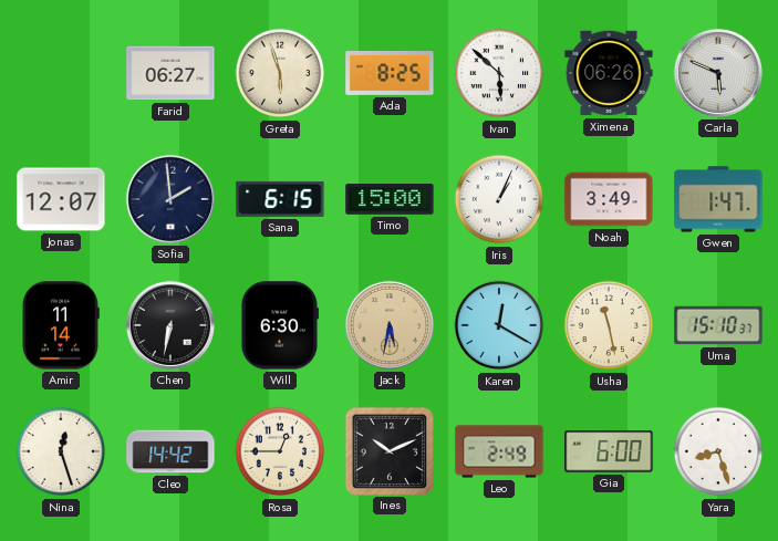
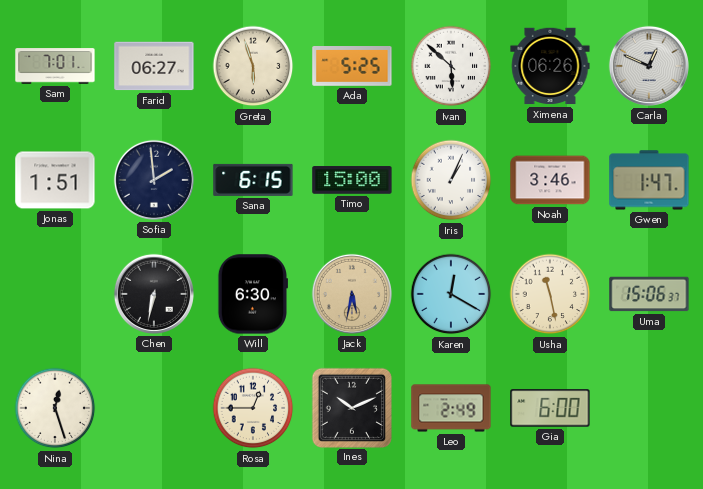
Sam: none -> 7:01 (55, 66)
Ada: 8:25 -> 5:25 (352, 67)
Carla: 5:49 -> 12:49 (649, 66)
Jonas: 12:07 -> 1:51 (55, 180)
Noah: 3:49 -> 3:46 (550, 180)
Amir: 11:14 -> none (61, 325)
Uma: 15:10 -> 15:06 (649, 294)
Cleo: 14:42 -> none (170, 451)
Yara: 8:27 -> none (718, 451)
